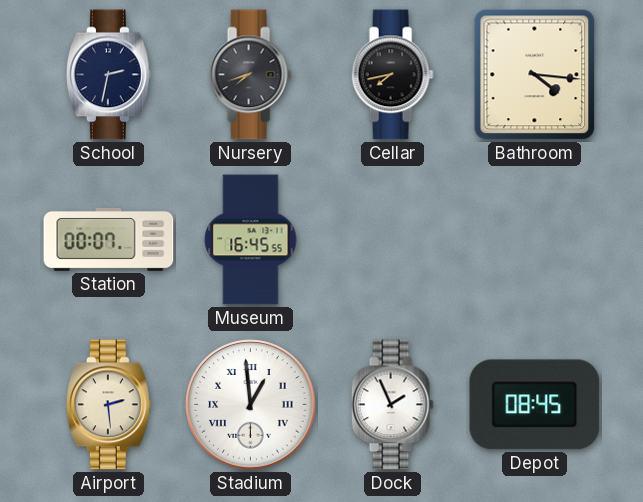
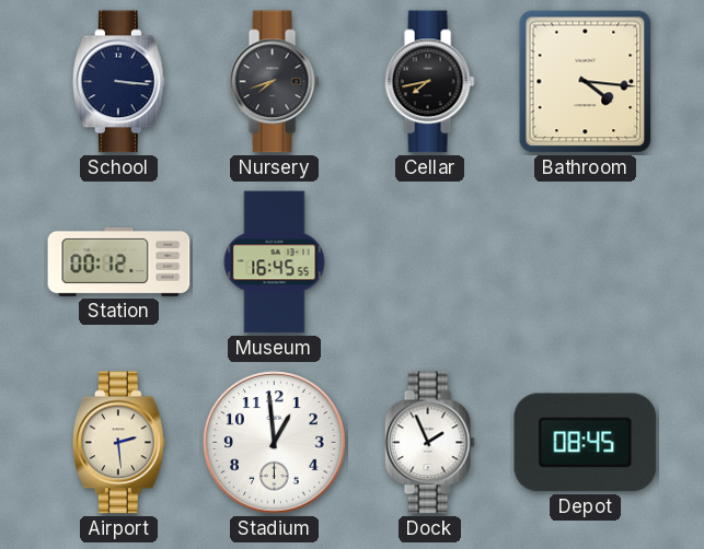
School: 2:32 -> 3:16 (119, 82)
Station: 00:07 -> 00:12 (119, 261)
Stadium numerals: Roman -> Arabic (275, 443)
